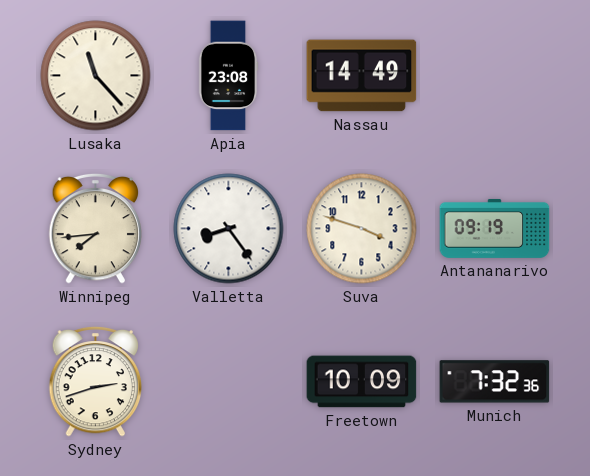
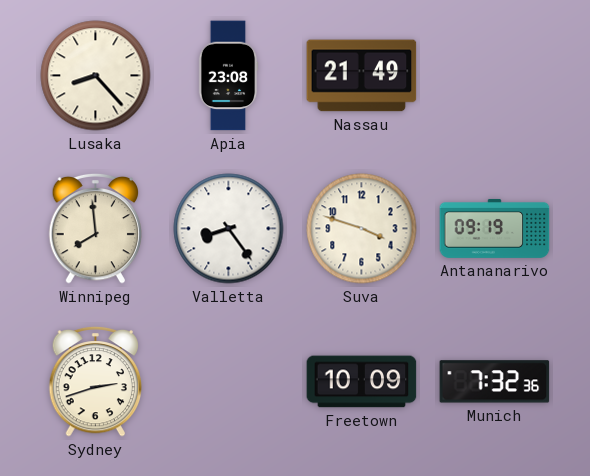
Lusaka: 11:23 -> 8:23 (96, 76)
Nassau: 14:49 -> 21:49 (362, 76)
Winnipeg: 7:44 -> 7:59 (96, 228)
